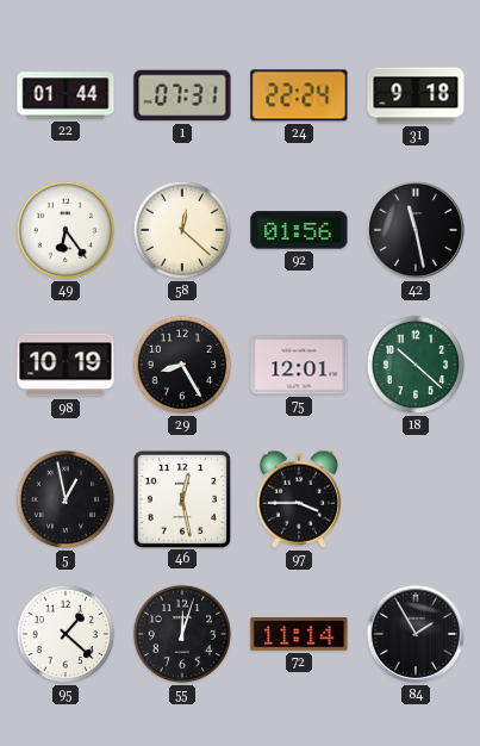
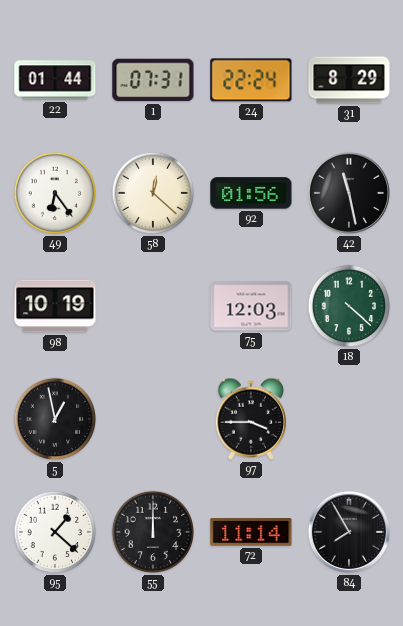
31: 9:18 -> 8:29 (349, 80)
29: 8:25 -> none (182, 365)
75: 12:01 -> 12:03 (251, 306)
18: 10:22 -> 4:22 (349, 306)
46: 12:28 -> none (181, 498)
55: 12:03 -> 12:00 (153, 532)
84: 1:55 -> 7:55 (349, 532)
